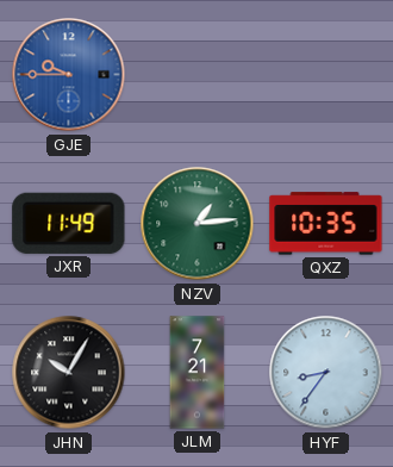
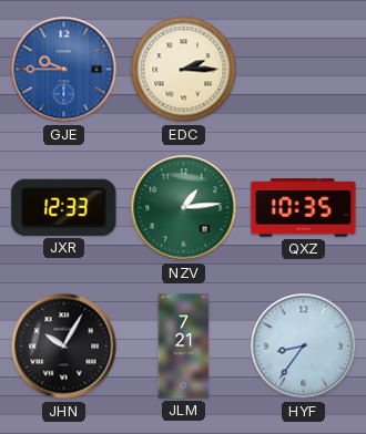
EDC: none -> 2:15 (184, 70)
JXR: 11:49 -> 12:33 (64, 207)
